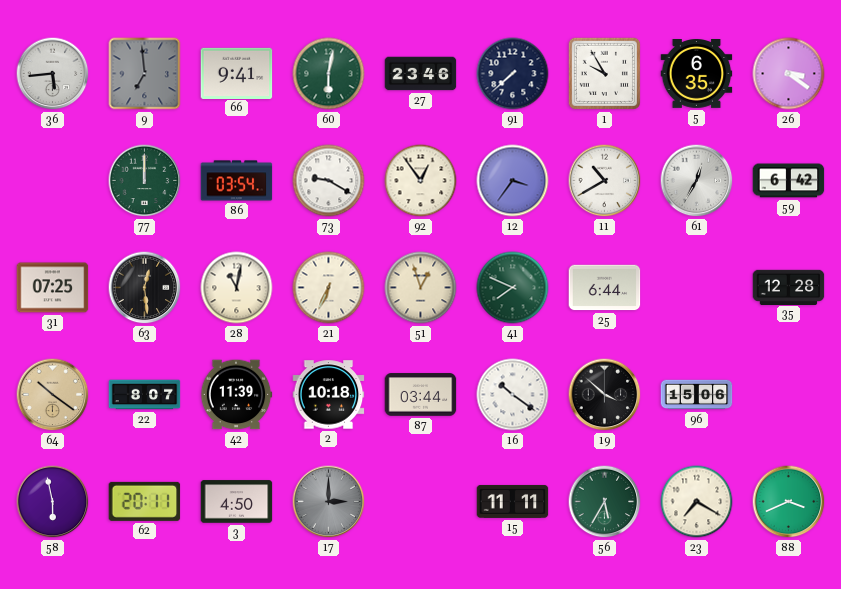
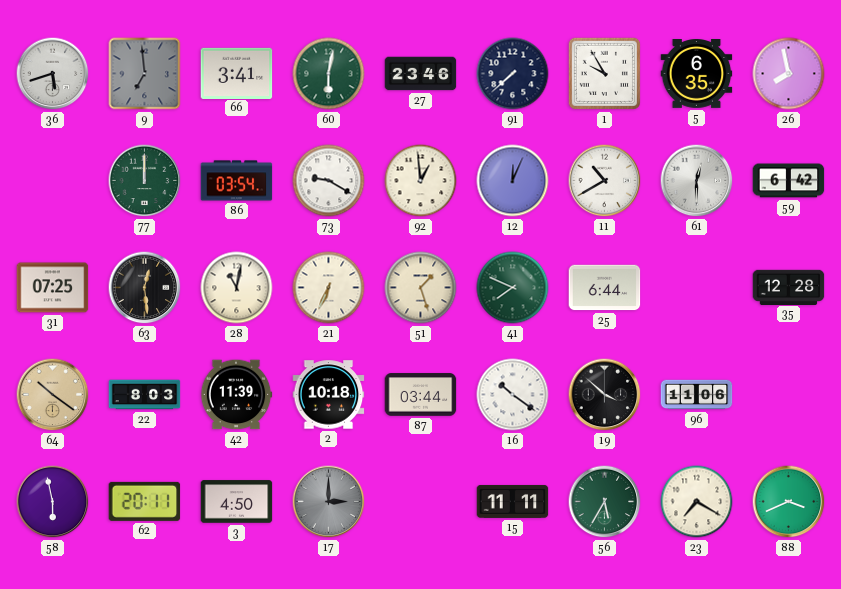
36: 5:44 -> 5:42 (53, 74)
66: 9:41 -> 3:41 (237, 73)
26: 3:21 -> 7:58 (789, 74)
92: 12:54 -> 12:59 (421, 181)
12: 3:36 -> 12:04 (513, 181)
61: 12:35 -> 12:30 (697, 181)
51: 12:57 -> 1:27 (421, 288)
22: 8:07 -> 8:03 (145, 395)
96: 15:06 -> 11:06 (697, 395)
